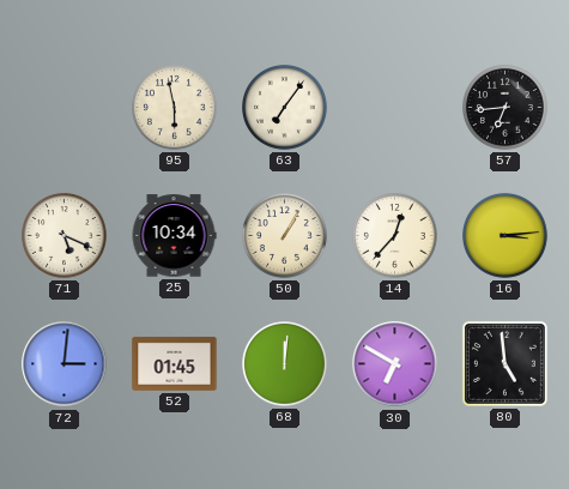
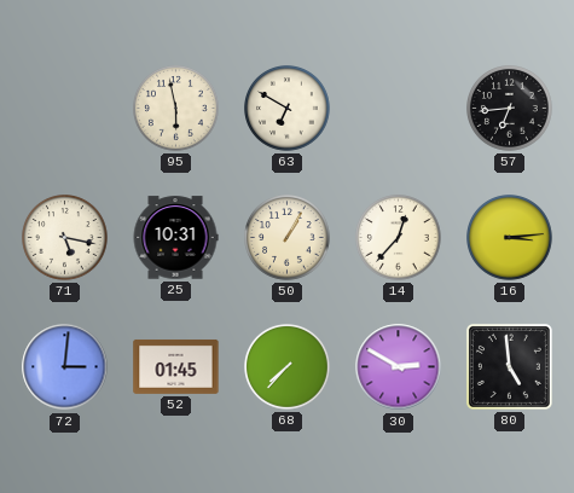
63: 7:06 -> 6:50 (288, 109)
71: 5:19 -> 5:17 (65, 238)
25: 10:34 -> 10:31 (175, 238)
68: 12:01 -> 7:37 (288, 367)
30: 6:50 -> 2:50 (399, 367)
